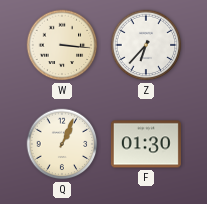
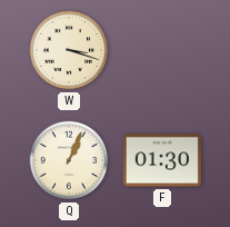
W: 3:16 -> 3:18 (69, 50)
Z: 6:37 -> none (146, 45)
